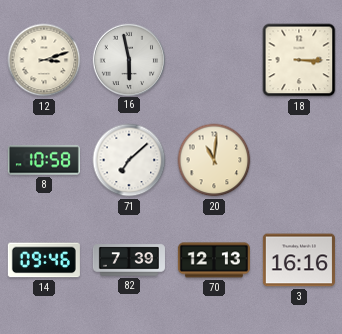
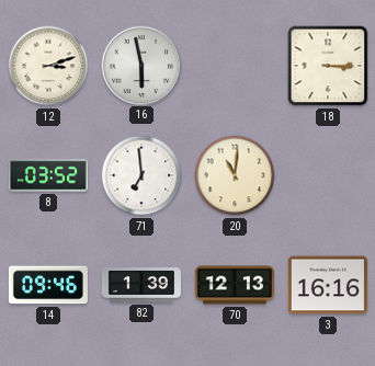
8: 10:58 -> 03:52 (48, 175)
71: 7:08 -> 6:59 (141, 175)
82: 7:39 -> 1:39 (141, 285)
